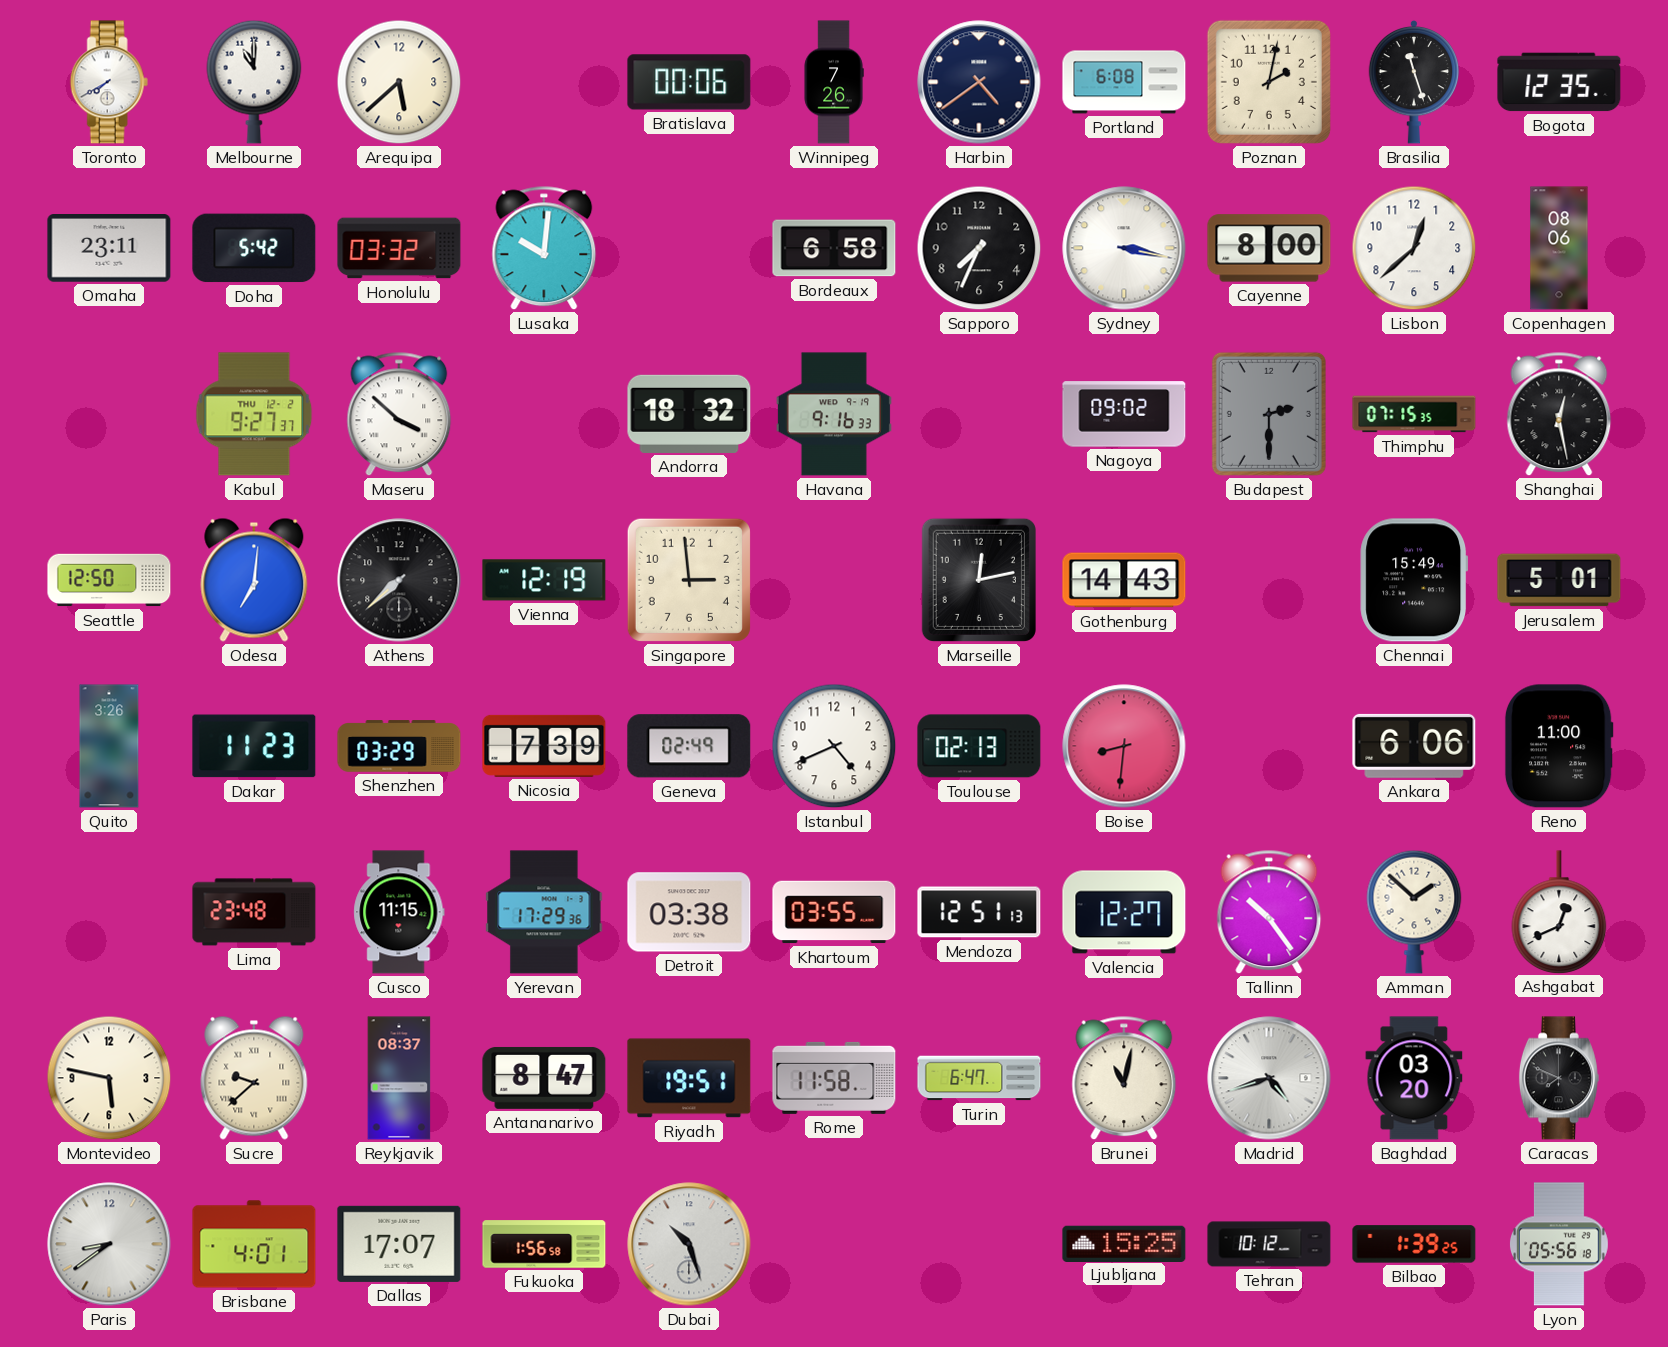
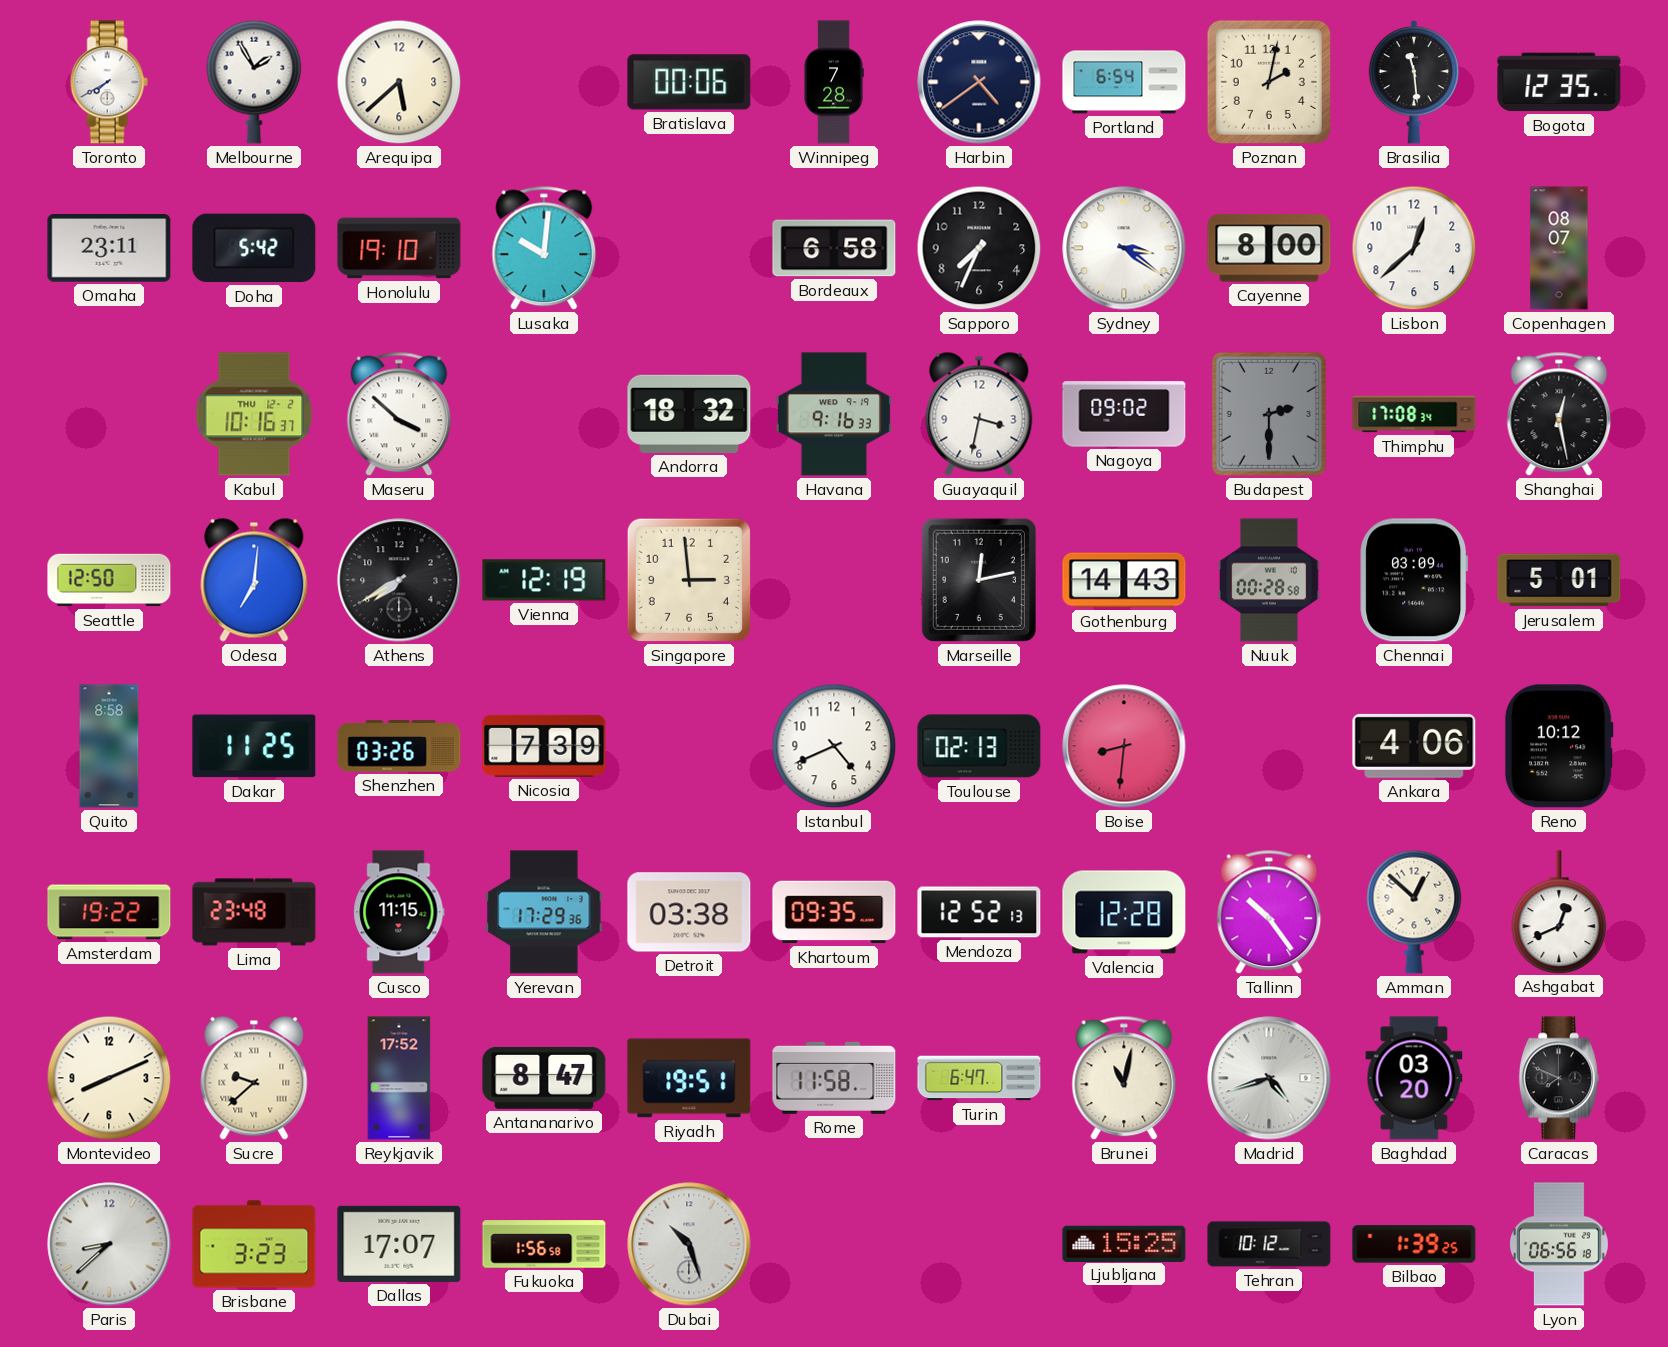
Melbourne: 11:00 -> 1:55 (254, 82)
Winnipeg: 7:26 -> 7:28 (834, 82)
Portland: 6:08 -> 6:54 (1124, 82)
Brasilia: 11:27 -> 11:29 (1414, 82)
Honolulu: 03:32 -> 19:10 (399, 248)
Sydney: 3:17 -> 3:21 (1124, 248)
Copenhagen: 08:06 -> 08:07 (1559, 248)
Kabul: 9:27 -> 10:16 (254, 414)
Guayaquil: none -> 3:32 (979, 414)
Thimphu: 07:15 -> 17:08 (1414, 414)
Athens: 7:38 -> 7:40 (399, 580)
Nuuk: none -> 00:28 (1270, 580)
Chennai: 15:49 -> 03:09 (1414, 580)
Quito: 3:26 -> 8:58 (109, 746)
Dakar: 11:23 -> 11:25 (254, 746)
Shenzhen: 03:29 -> 03:26 (399, 746)
Geneva: 02:49 -> none (689, 746)
Ankara: 6:06 -> 4:06 (1414, 746)
Reno: 11:00 -> 10:12 (1559, 746)
Amsterdam: none -> 19:22 (109, 912)
Khartoum: 03:55 -> 09:35 (834, 912)
Mendoza: 12:51 -> 12:52 (979, 912)
Valencia: 12:27 -> 12:28 (1124, 912)
Amman: 1:52 -> 12:52 (1414, 912)
Montevideo: 5:47 -> 8:11 (109, 1078)
Reykjavik: 08:37 -> 17:52 (399, 1078)
Paris: 8:39 -> 8:38 (109, 1244)
Brisbane: 4:01 -> 3:23 (254, 1244)
Lyon: 05:56 -> 06:56 (1559, 1244)
